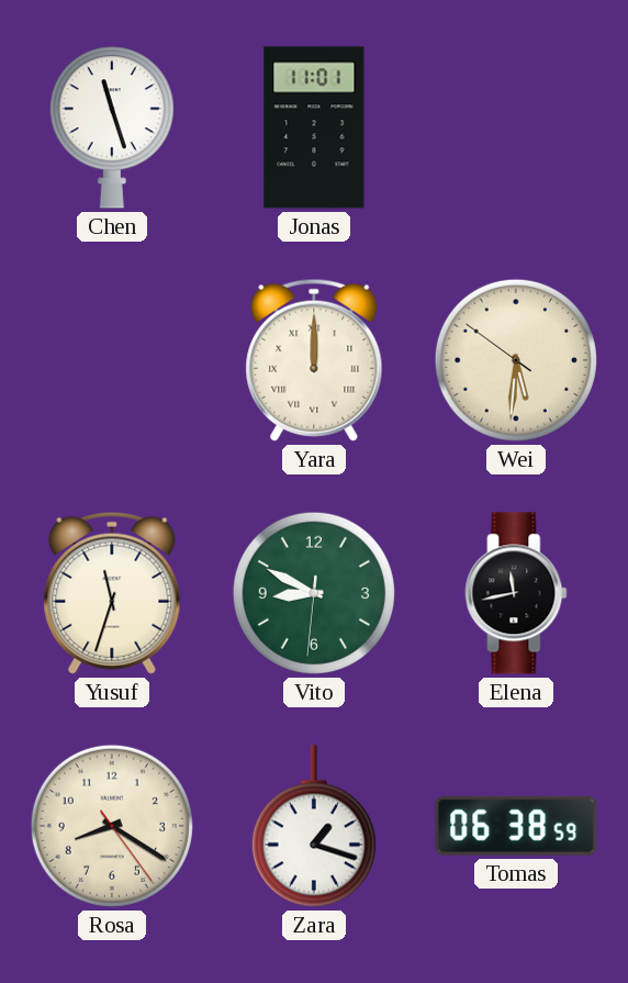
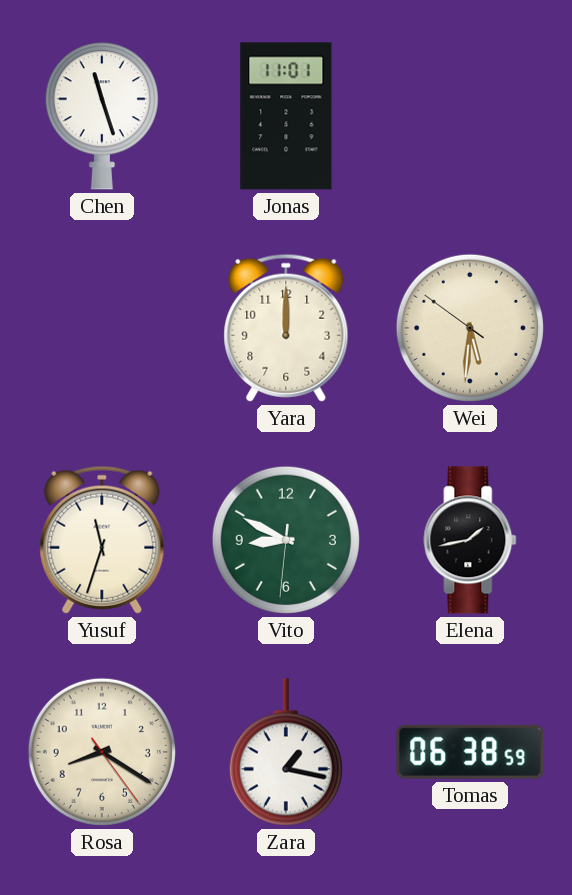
Yara numerals: Roman -> Arabic (286, 328)
Elena: 11:43 -> 1:43 (470, 540)
Zara: 1:18 -> 1:17 (286, 752)
